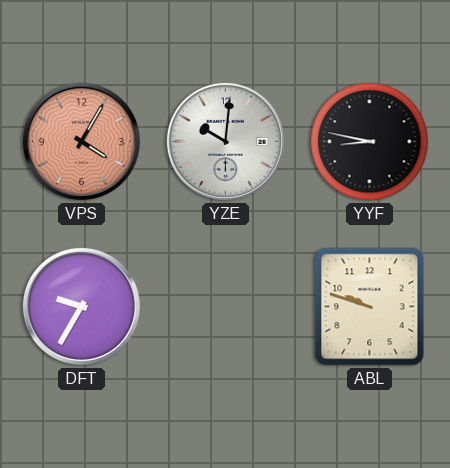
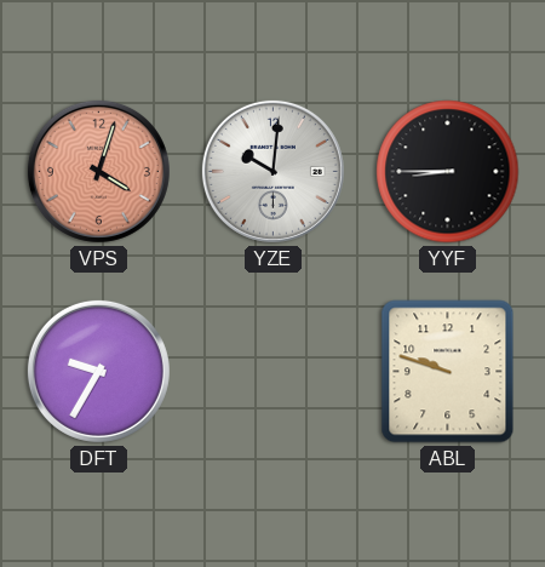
VPS: 4:05 -> 4:03 (98, 171)
YYF: 8:47 -> 8:45 (448, 172)
